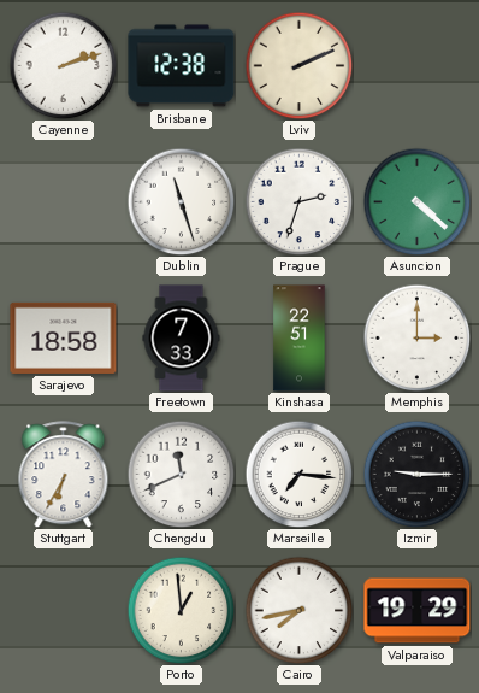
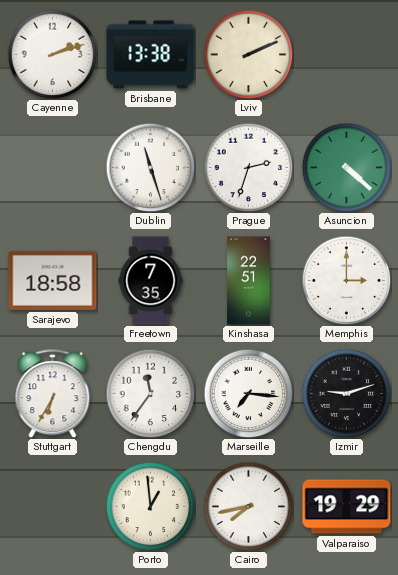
Brisbane: 12:38 -> 13:38 (151, 55)
Freetown: 7:33 -> 7:35 (151, 281)
Chengdu: 11:41 -> 11:36 (150, 393)
Izmir: 9:15 -> 9:12 (346, 393)
